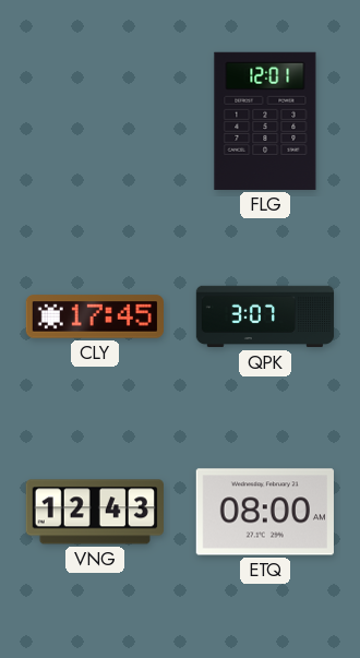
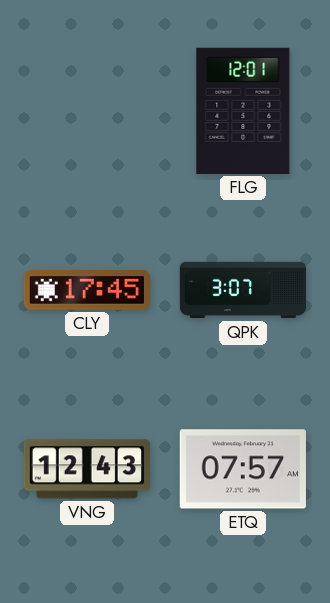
ETQ: 08:00 -> 07:57 (243, 469)
